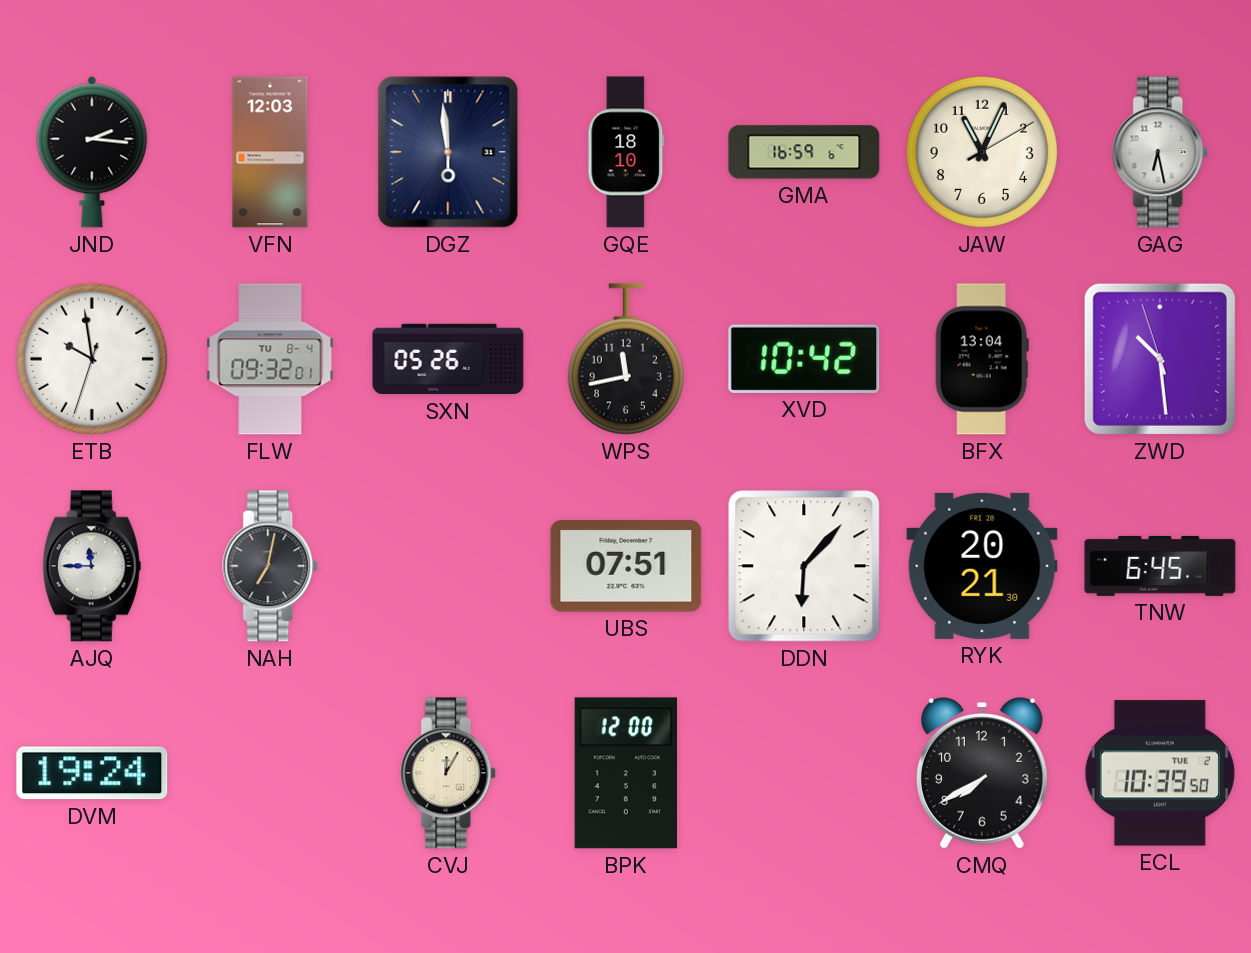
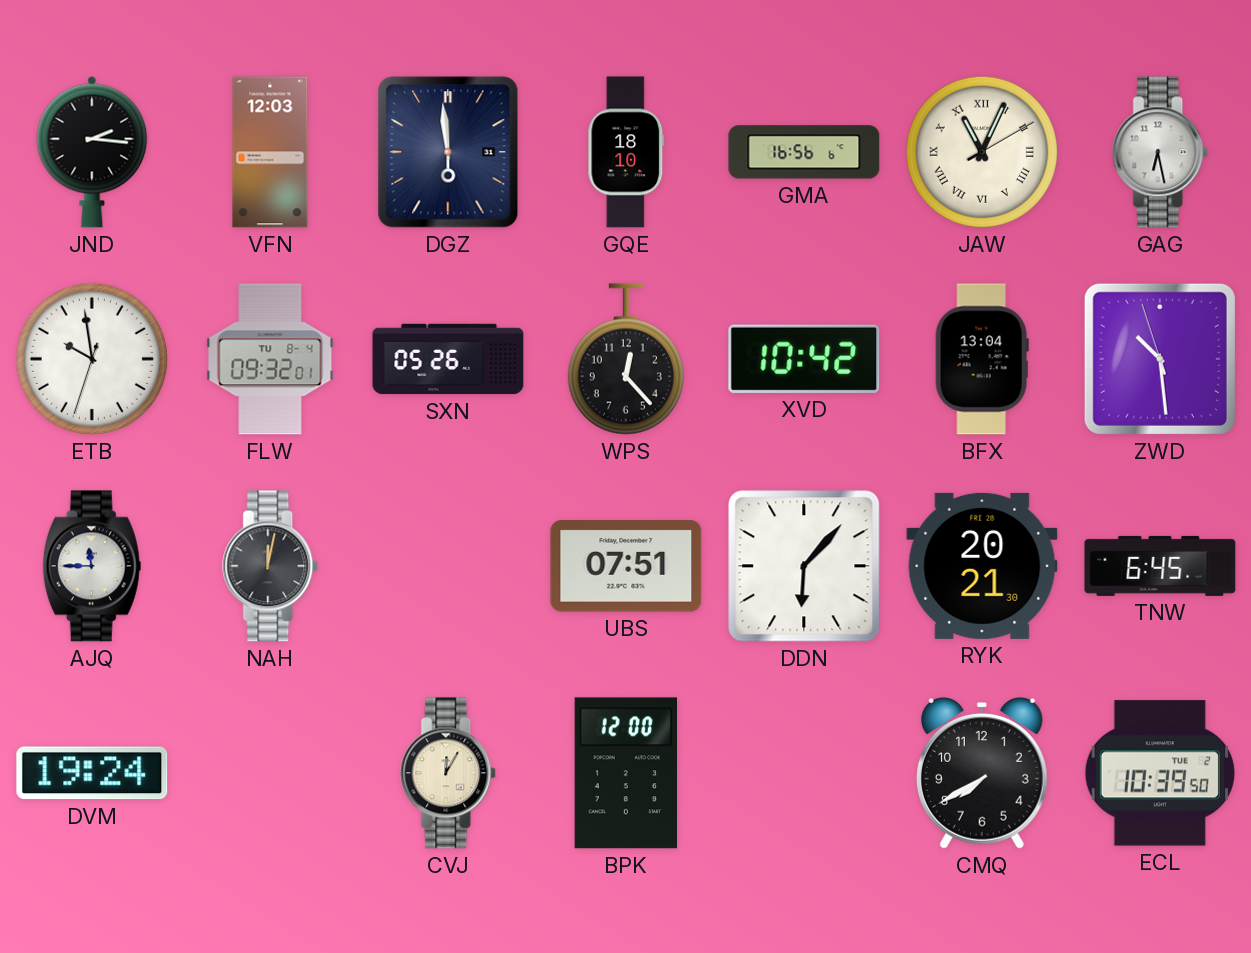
GMA: 16:59 -> 16:56 (804, 152)
JAW numerals: Arabic -> Roman (982, 152)
WPS: 11:43 -> 12:23 (626, 359)
NAH: 7:02 -> 12:02 (271, 566)
